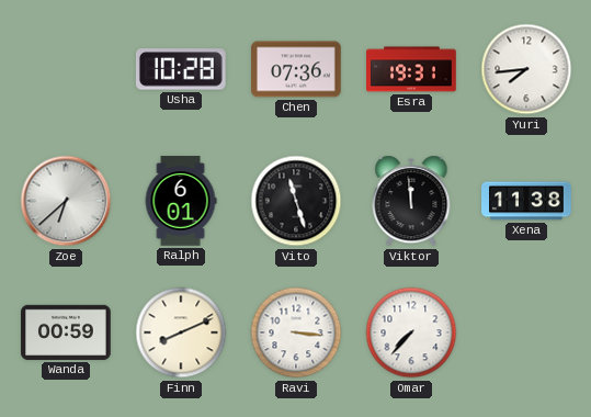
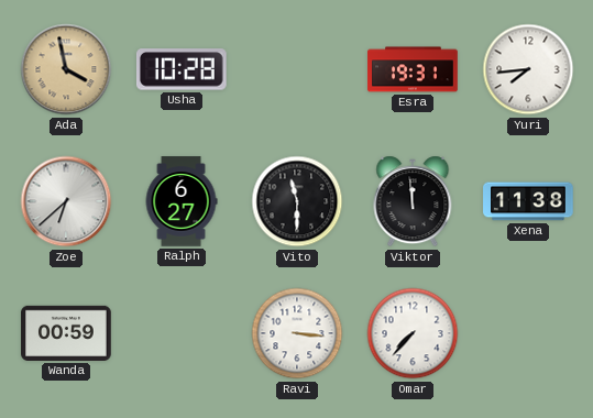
Ada: none -> 3:58 (66, 69)
Chen: 07:36 -> none (296, 69)
Ralph: 6:01 -> 6:27 (182, 201)
Vito: 11:27 -> 11:30 (297, 201)
Finn: 8:11 -> none (181, 333)
